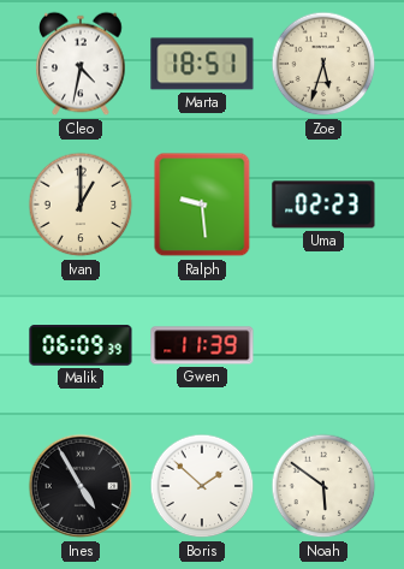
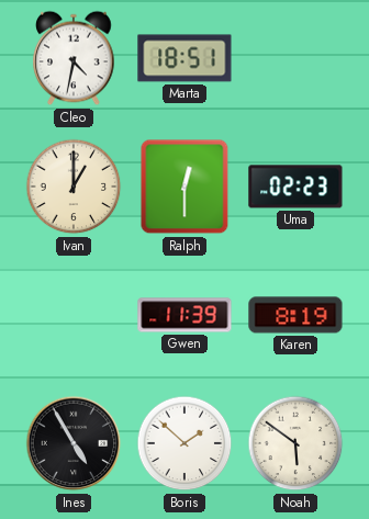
Zoe: 5:33 -> none (323, 64)
Ralph: 9:29 -> 12:30 (185, 187)
Malik: 06:09 -> none (81, 345)
Karen: none -> 8:19 (295, 315)
